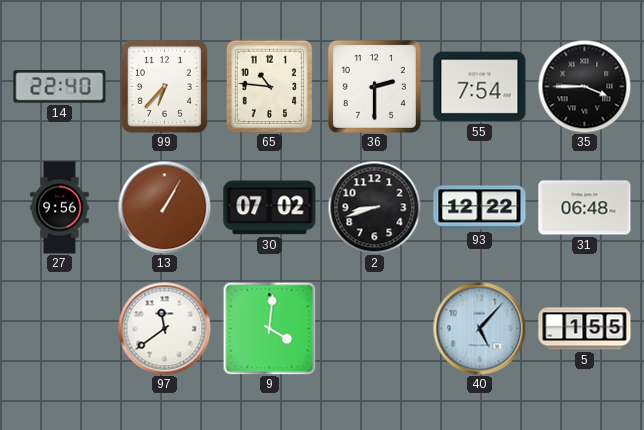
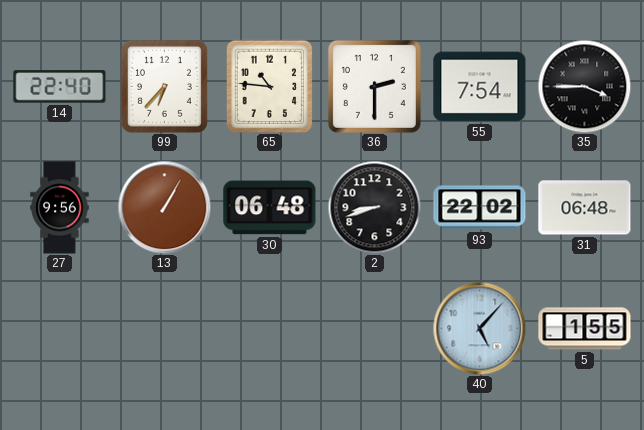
30: 07:02 -> 06:48 (270, 208)
93: 12:22 -> 22:02 (480, 208)
97: 11:39 -> none (164, 328)
9: 4:01 -> none (269, 328)
